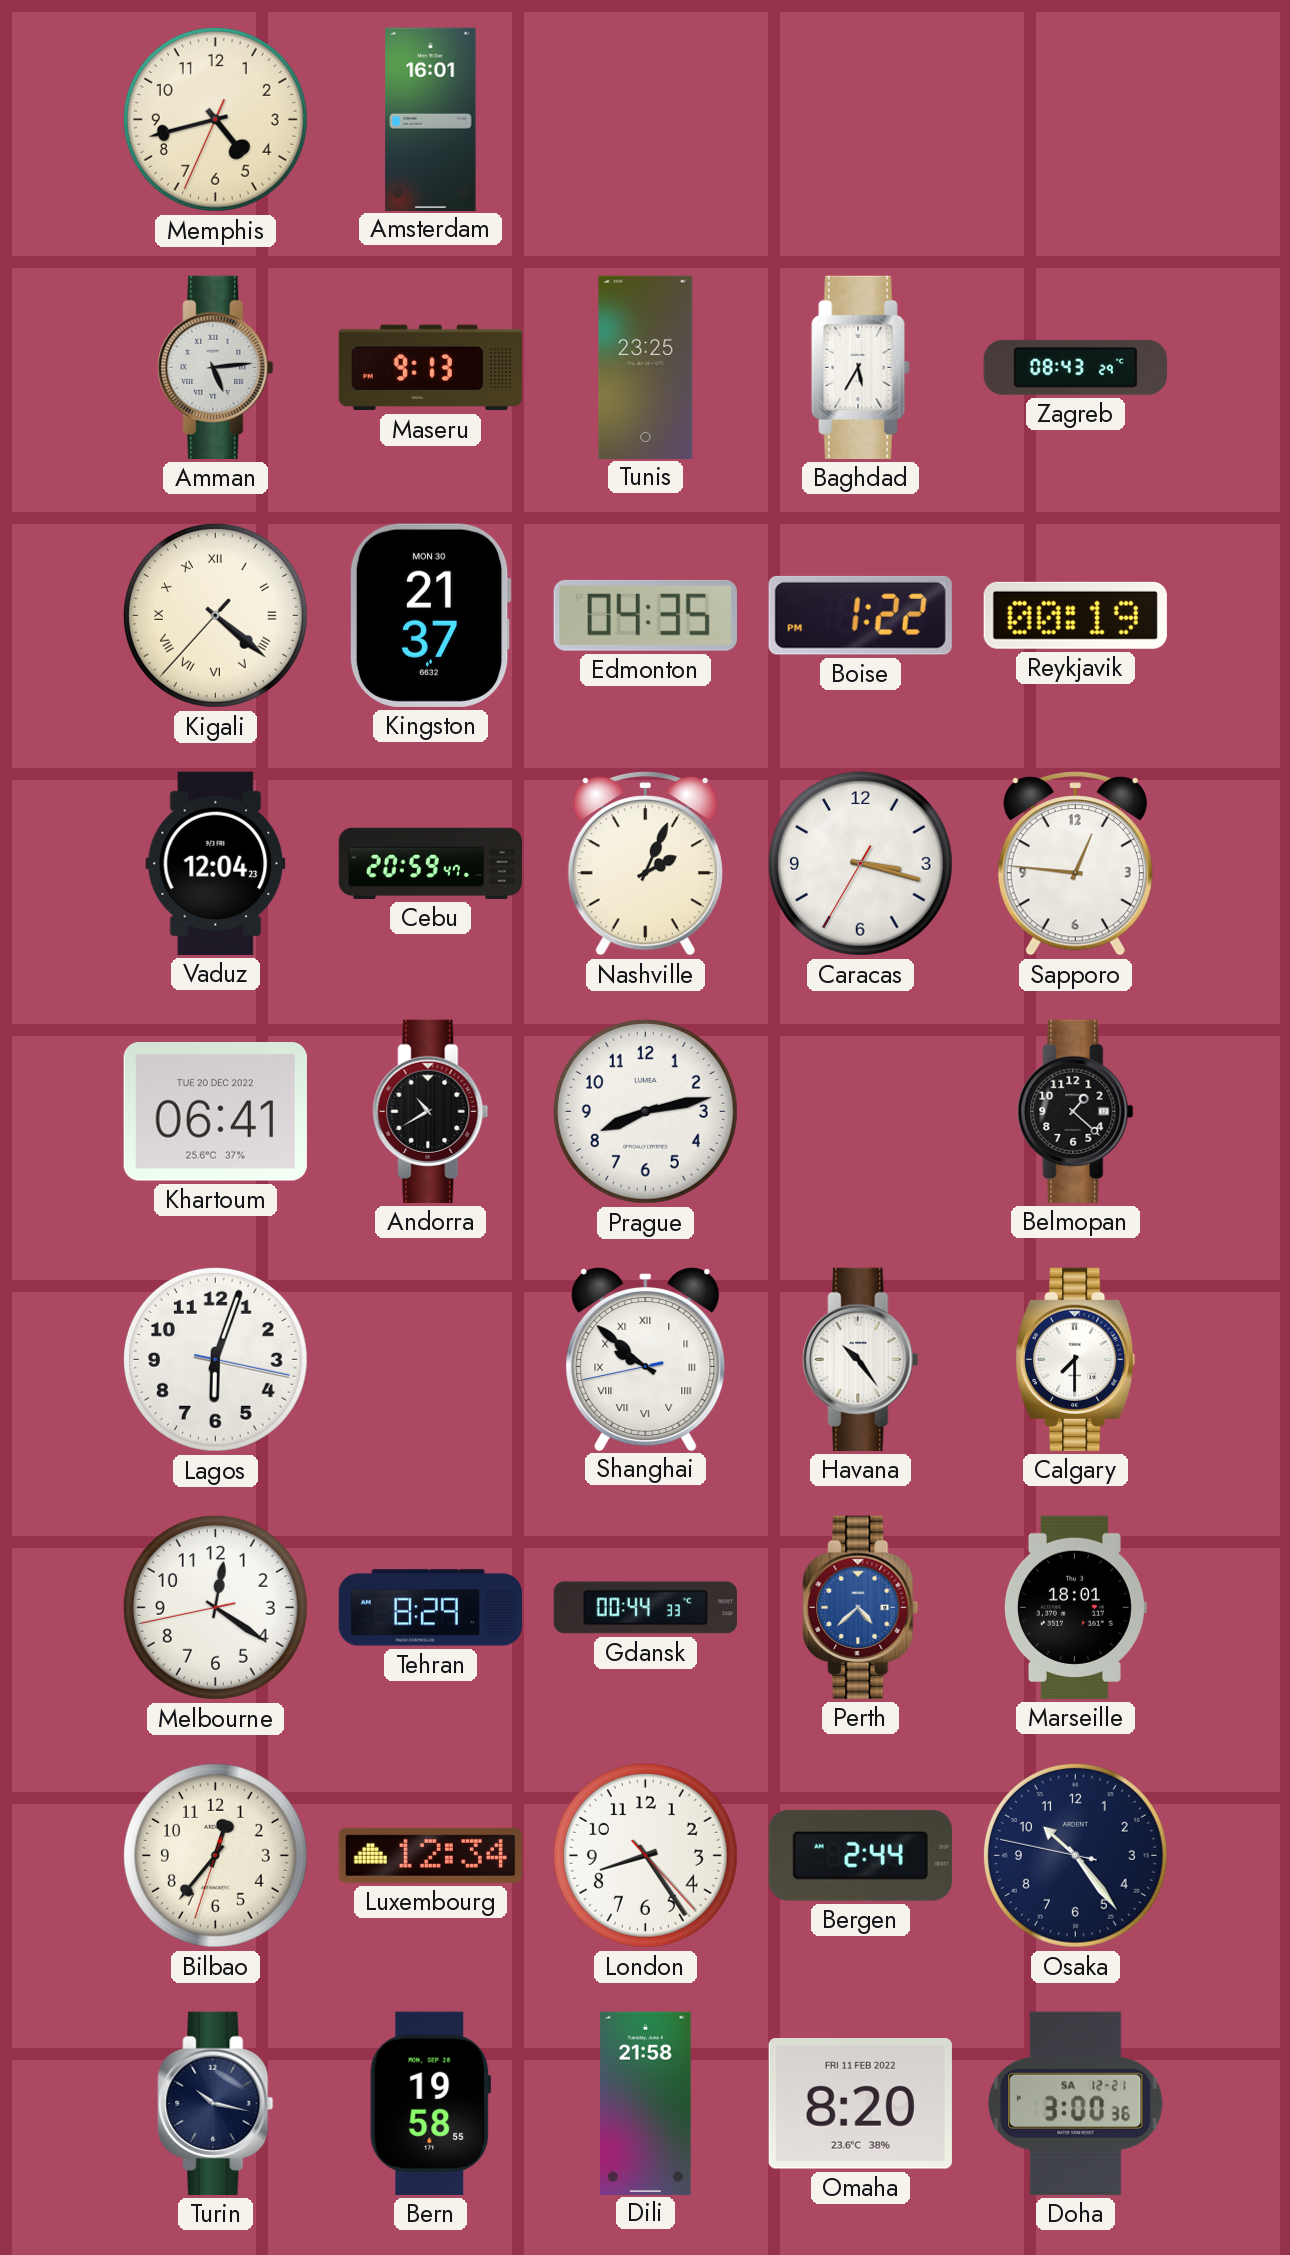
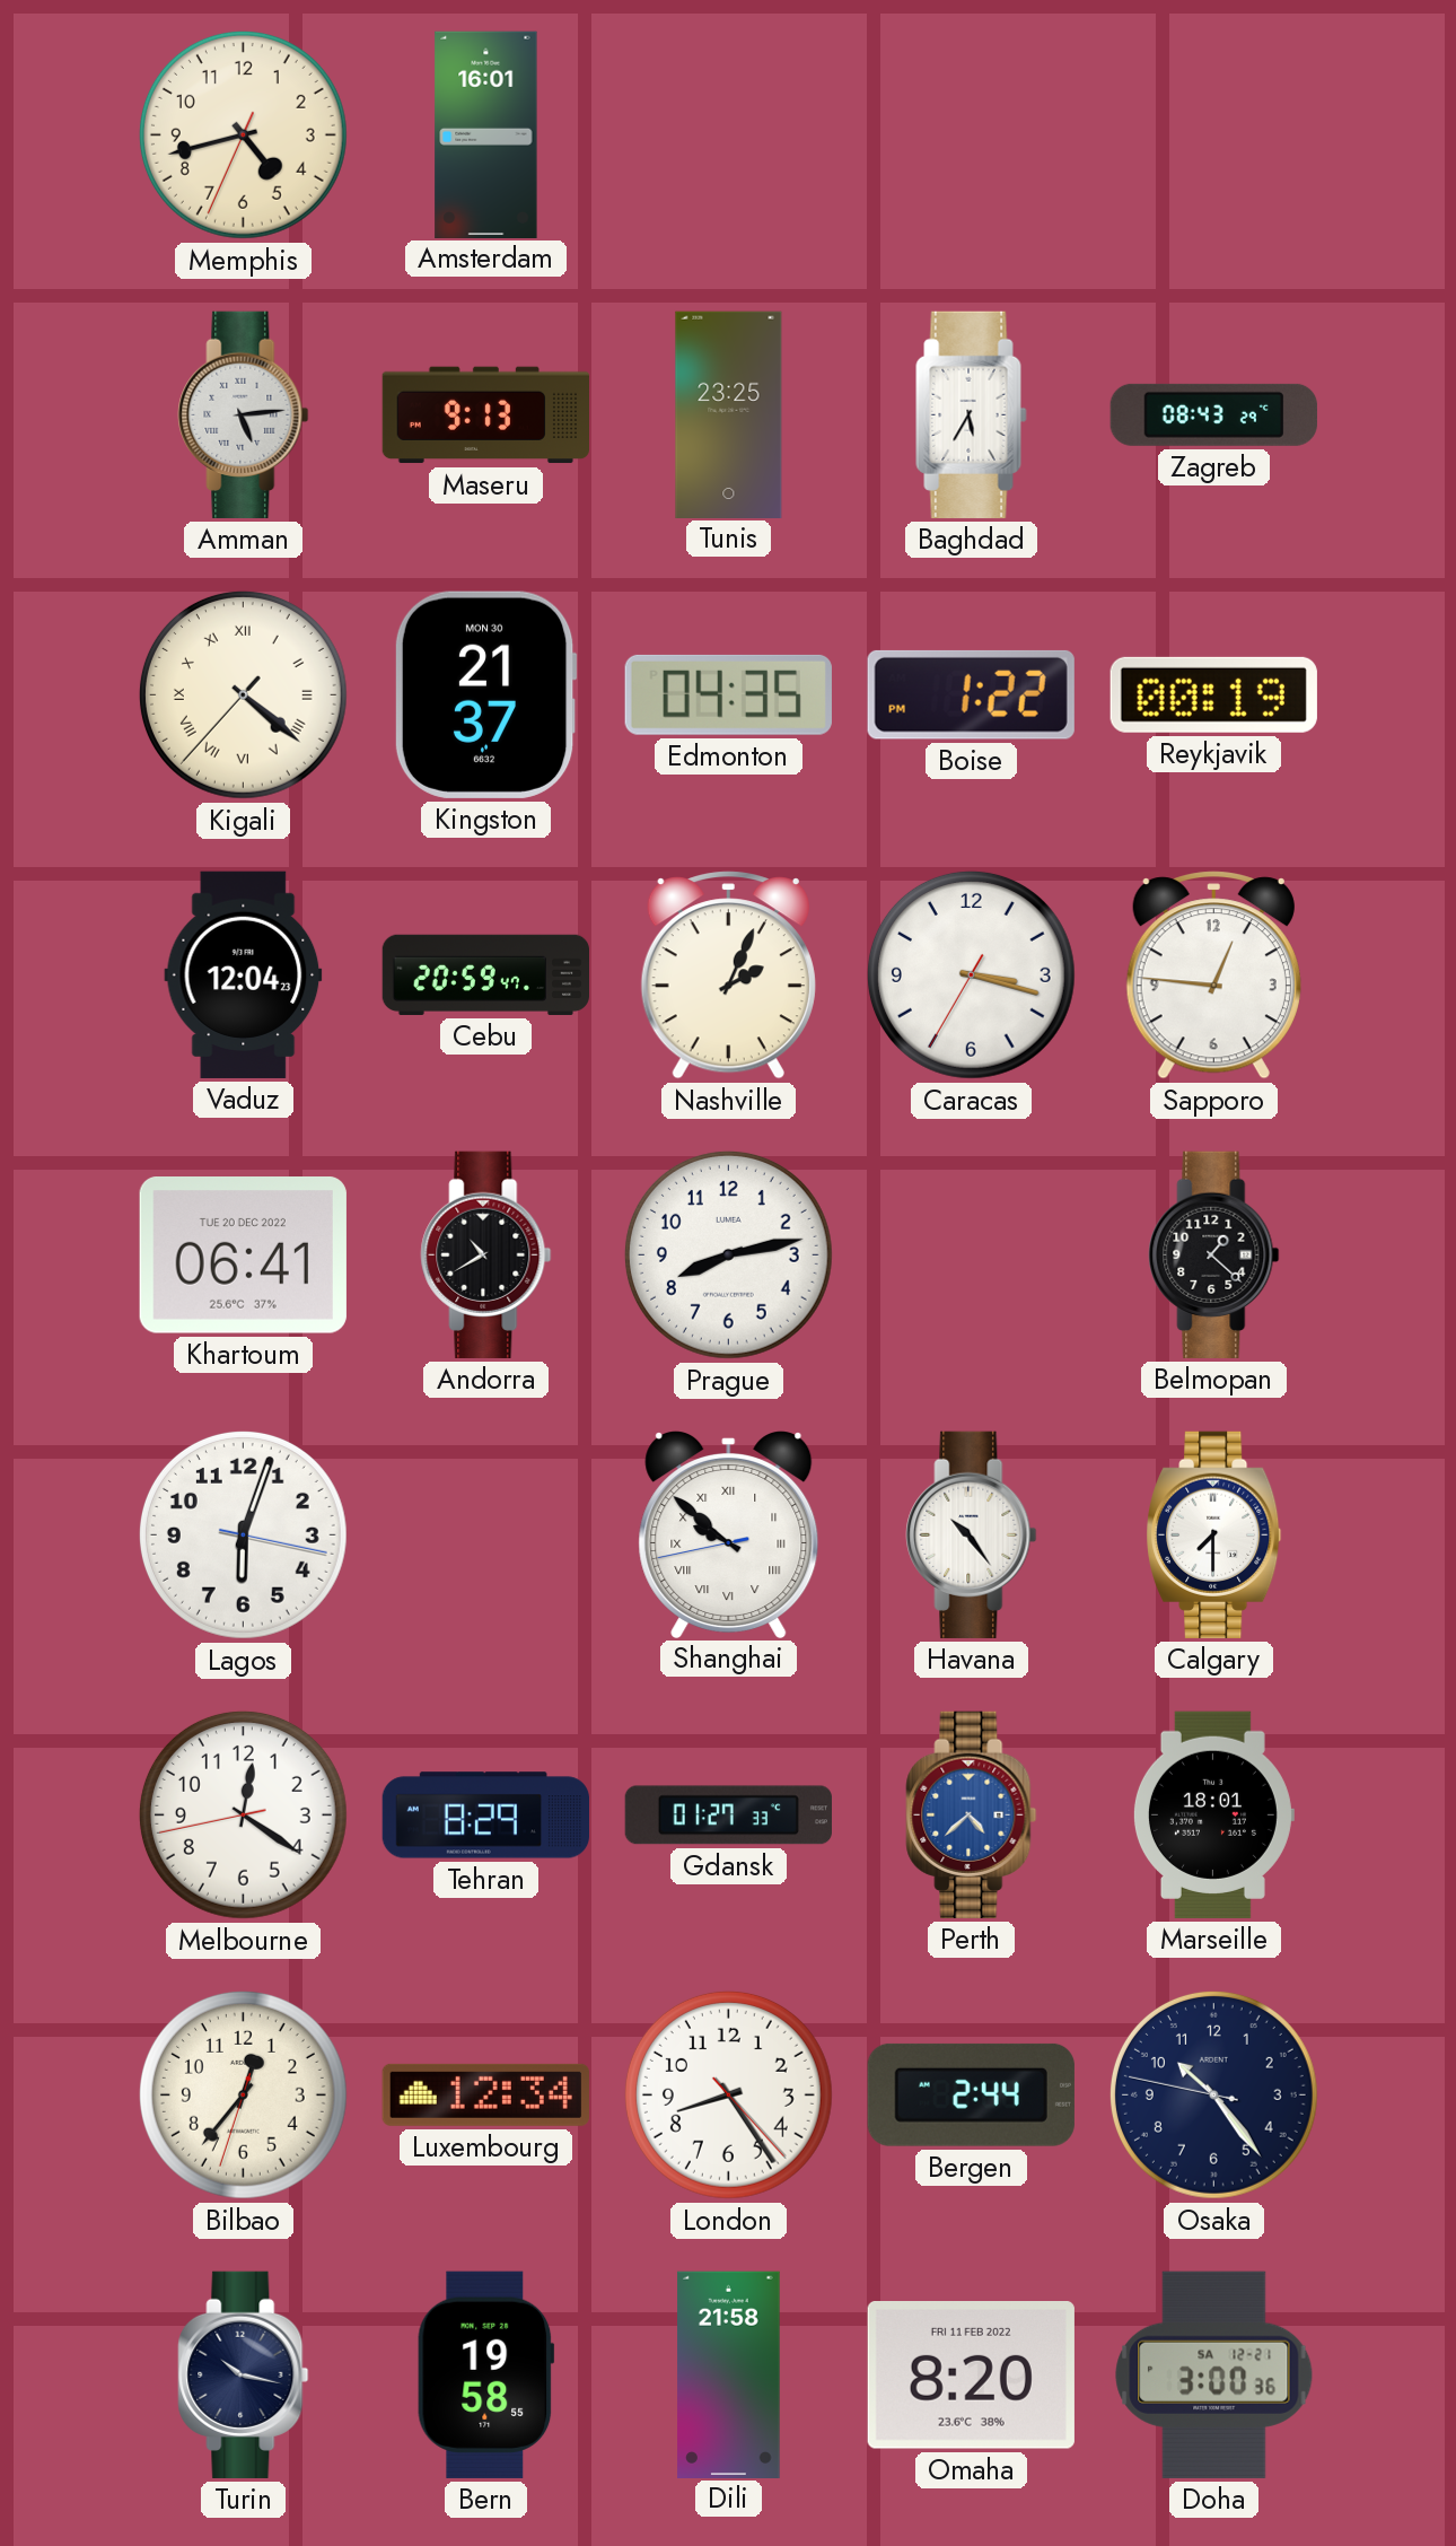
Gdansk: 00:44 -> 01:27 (728, 1816)
